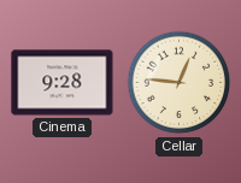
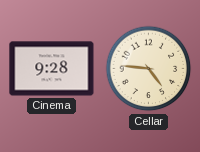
Cellar: 12:46 -> 4:46 (149, 69)
